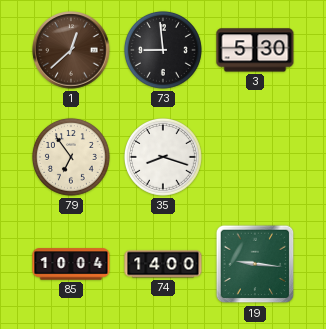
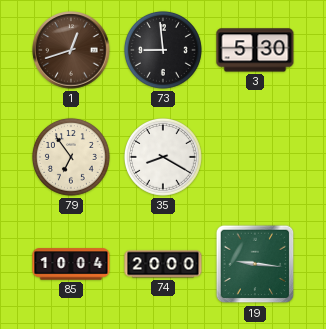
1: 12:38 -> 12:42 (71, 50)
35: 8:18 -> 8:20 (163, 157)
74: 14:00 -> 20:00 (163, 264)
